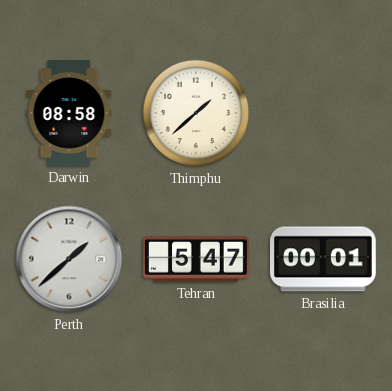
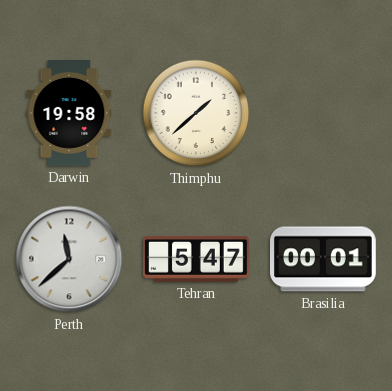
Darwin: 08:58 -> 19:58 (69, 114)
Perth: 1:38 -> 11:38 (69, 259)
